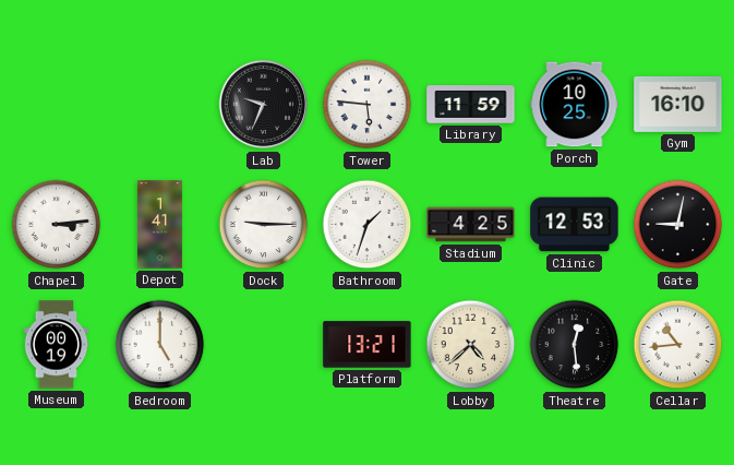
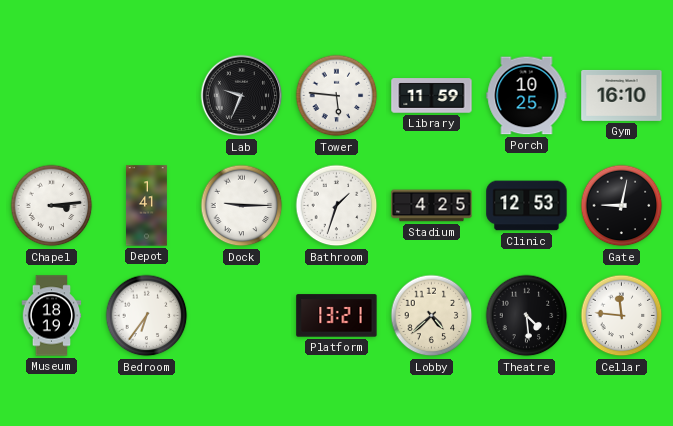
Museum: 00:19 -> 18:19 (52, 316)
Bedroom: 5:00 -> 6:36 (147, 316)
Theatre: 12:29 -> 4:29 (527, 316)
Cellar: 10:44 -> 11:46 (622, 316)
